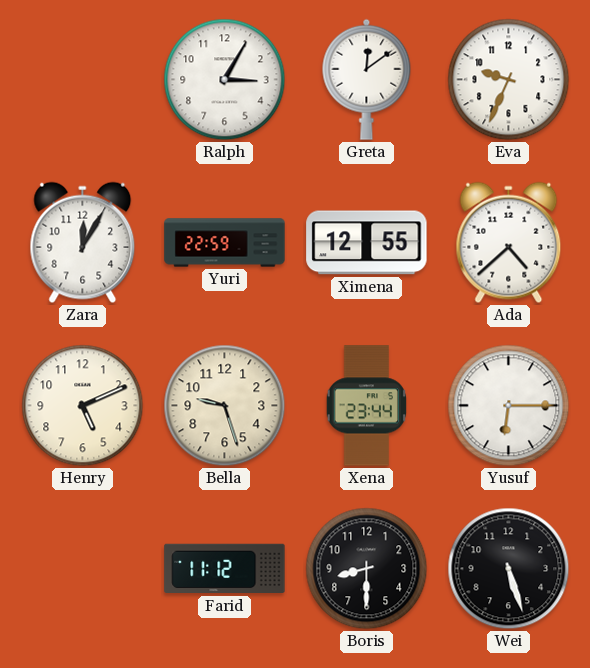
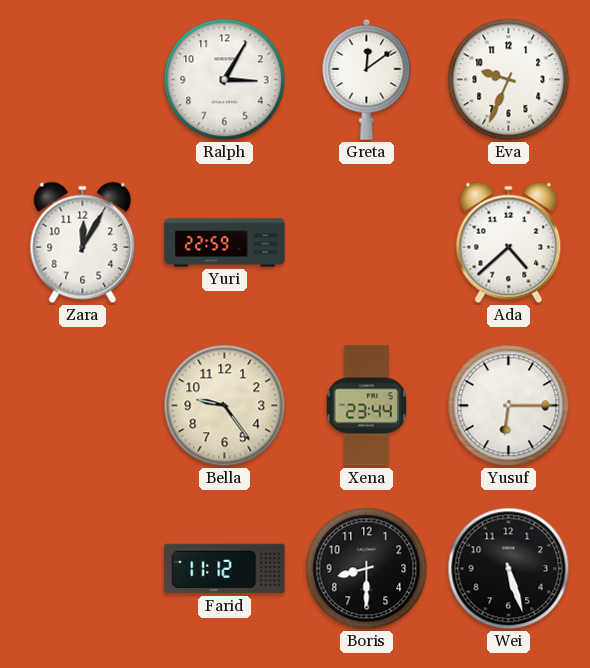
Ximena: 12:55 -> none (367, 243)
Henry: 5:11 -> none (83, 406)
Bella: 9:27 -> 9:24 (225, 406)
